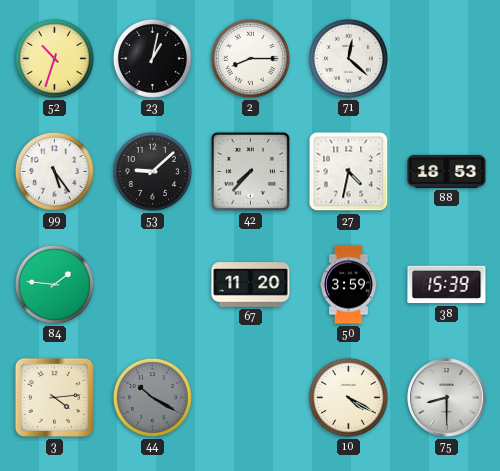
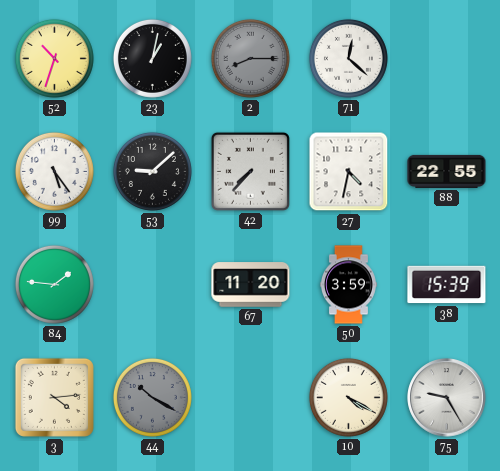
2 dial: white -> grey (250, 58)
88: 18:53 -> 22:55 (447, 171)
75: 8:30 -> 9:25 (447, 398)
